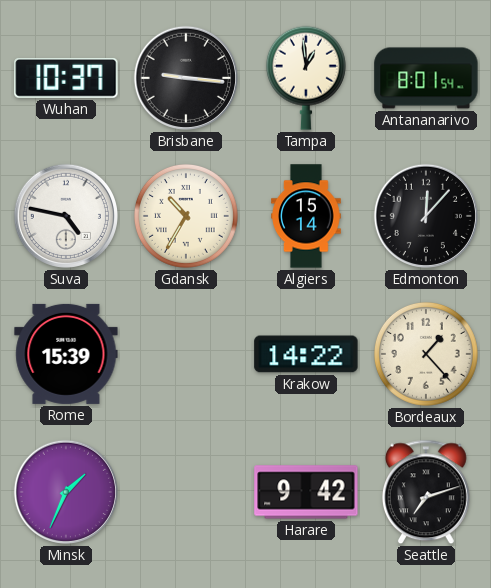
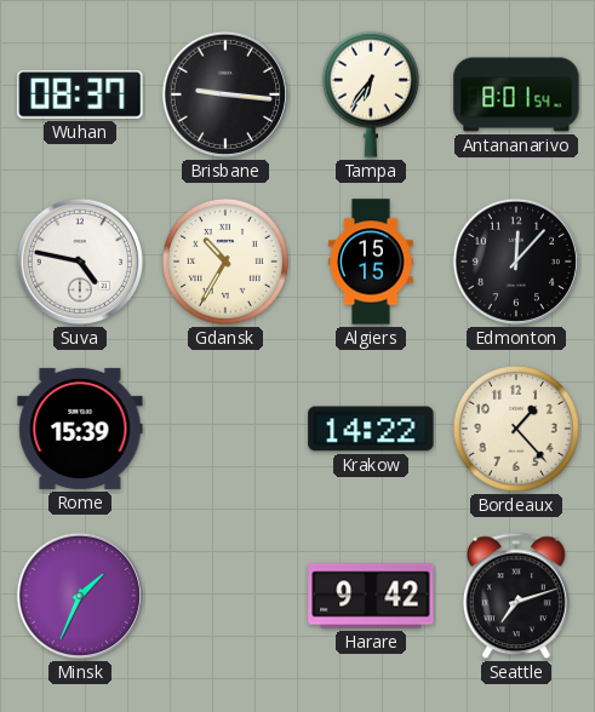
Wuhan: 10:37 -> 08:37 (80, 94)
Tampa: 12:59 -> 6:36 (371, 94)
Algiers: 15:14 -> 15:15 (371, 262)
